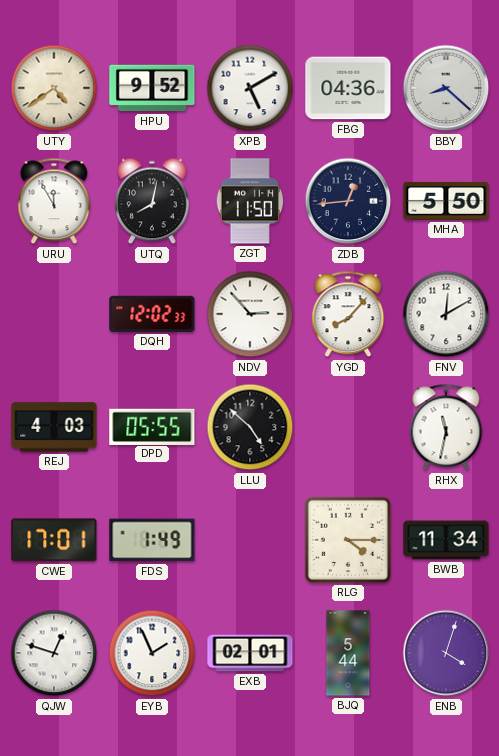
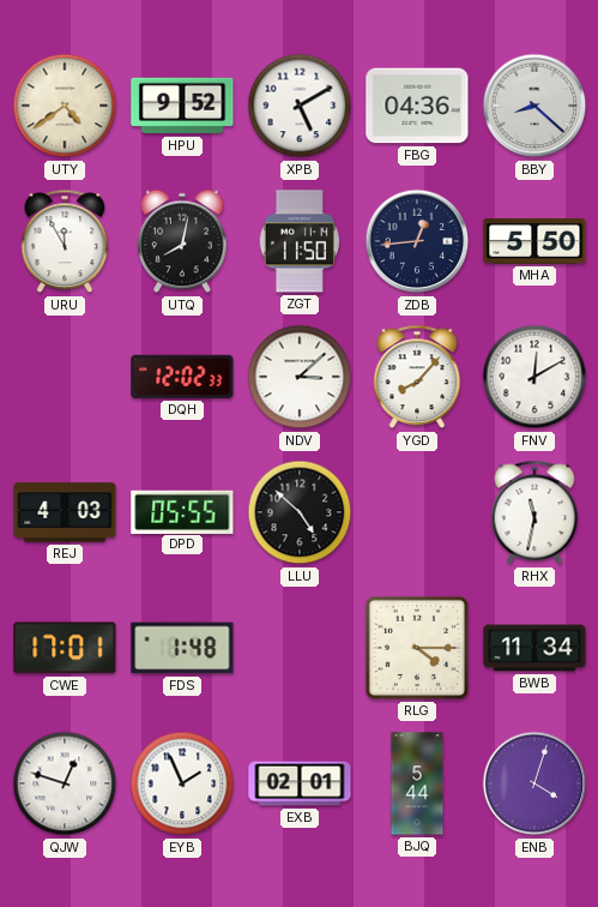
NDV: 2:53 -> 3:08 (300, 377)
FDS: 1:49 -> 1:48 (182, 648)
